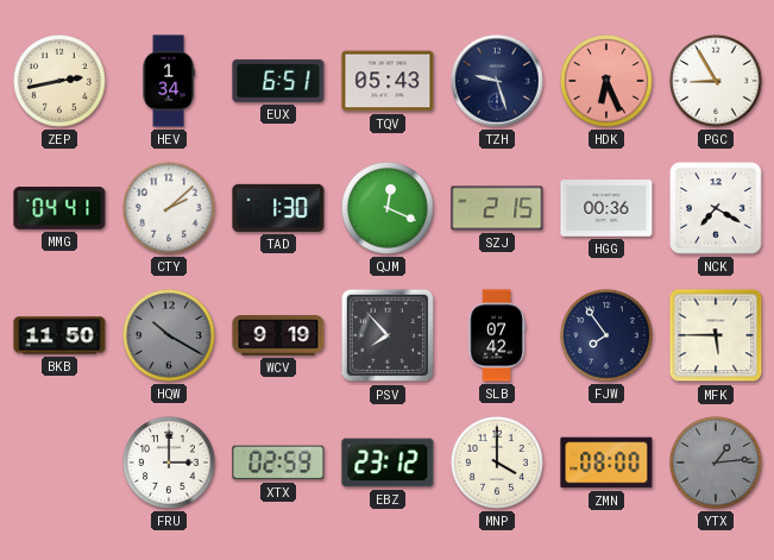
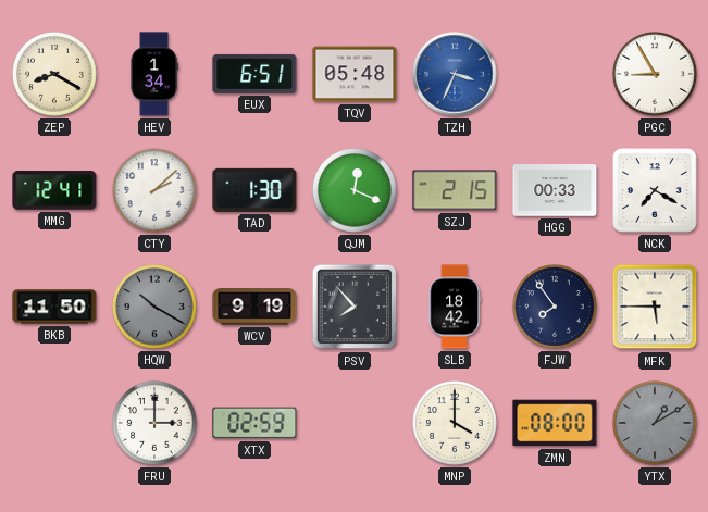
ZEP: 2:43 -> 8:20 (55, 75)
TQV: 05:43 -> 05:48 (355, 74)
TZH: 9:27 -> 3:34 (455, 74)
TZH dial: navy -> blue (455, 74)
HDK: 6:26 -> none (608, 82)
MMG: 04:41 -> 12:41 (54, 190)
HGG: 00:36 -> 00:33 (555, 190)
SLB: 07:42 -> 18:42 (455, 307)
EBZ: 23:12 -> none (388, 463)
YTX: 1:14 -> 1:10 (656, 424)
